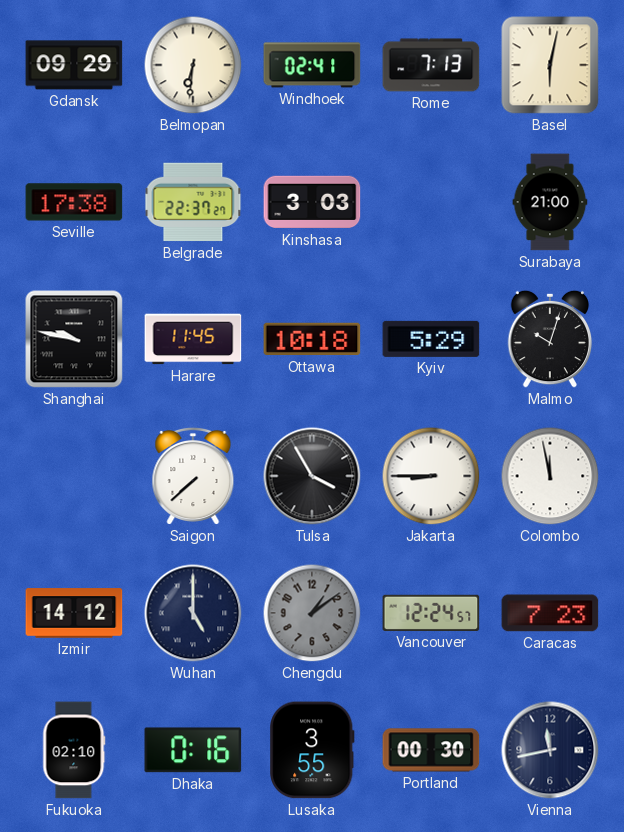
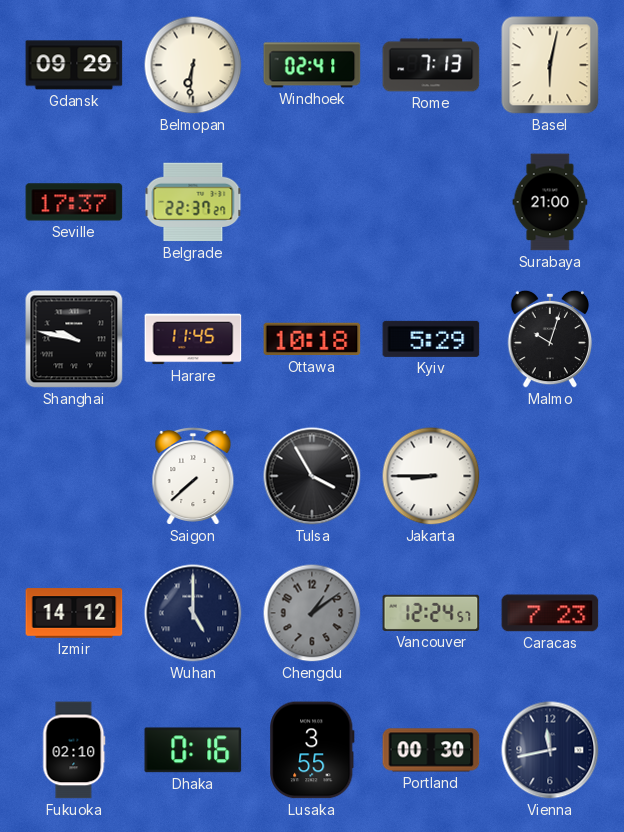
Seville: 17:38 -> 17:37 (74, 202)
Kinshasa: 3:03 -> none (312, 202)
Colombo: 11:58 -> none (550, 476)
